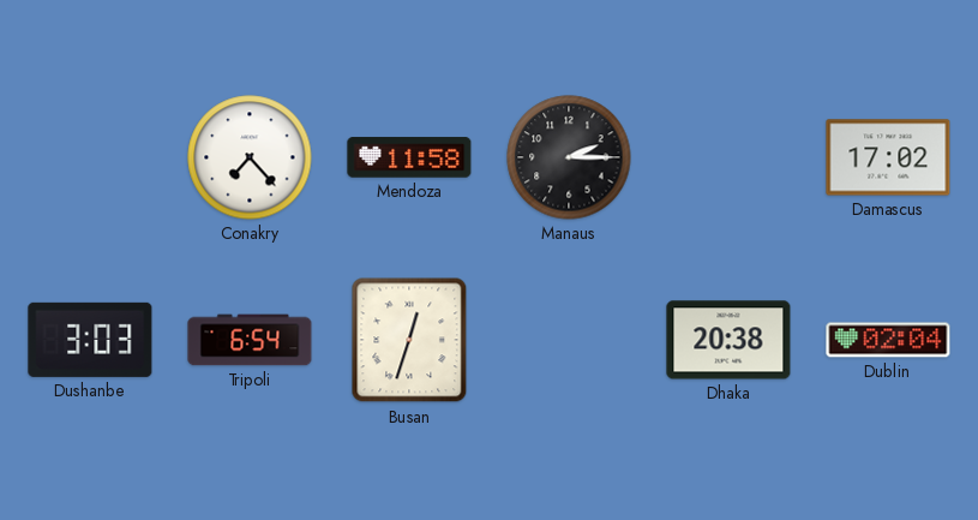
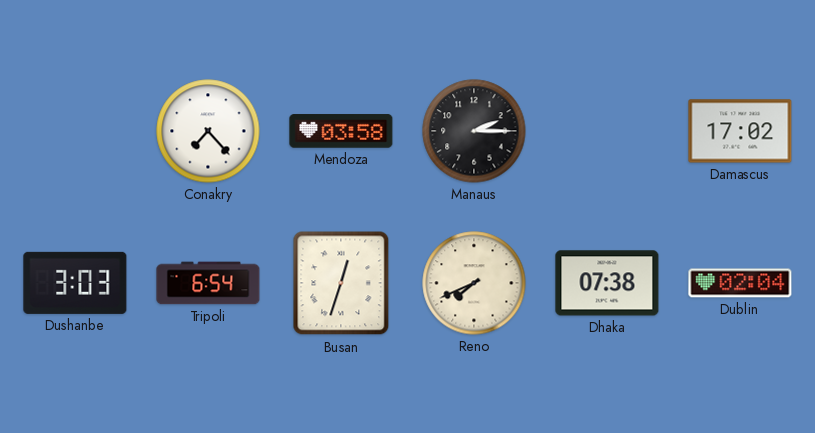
Mendoza: 11:58 -> 03:58 (341, 131)
Reno: none -> 7:41 (474, 283)
Dhaka: 20:38 -> 07:38 (607, 283)
